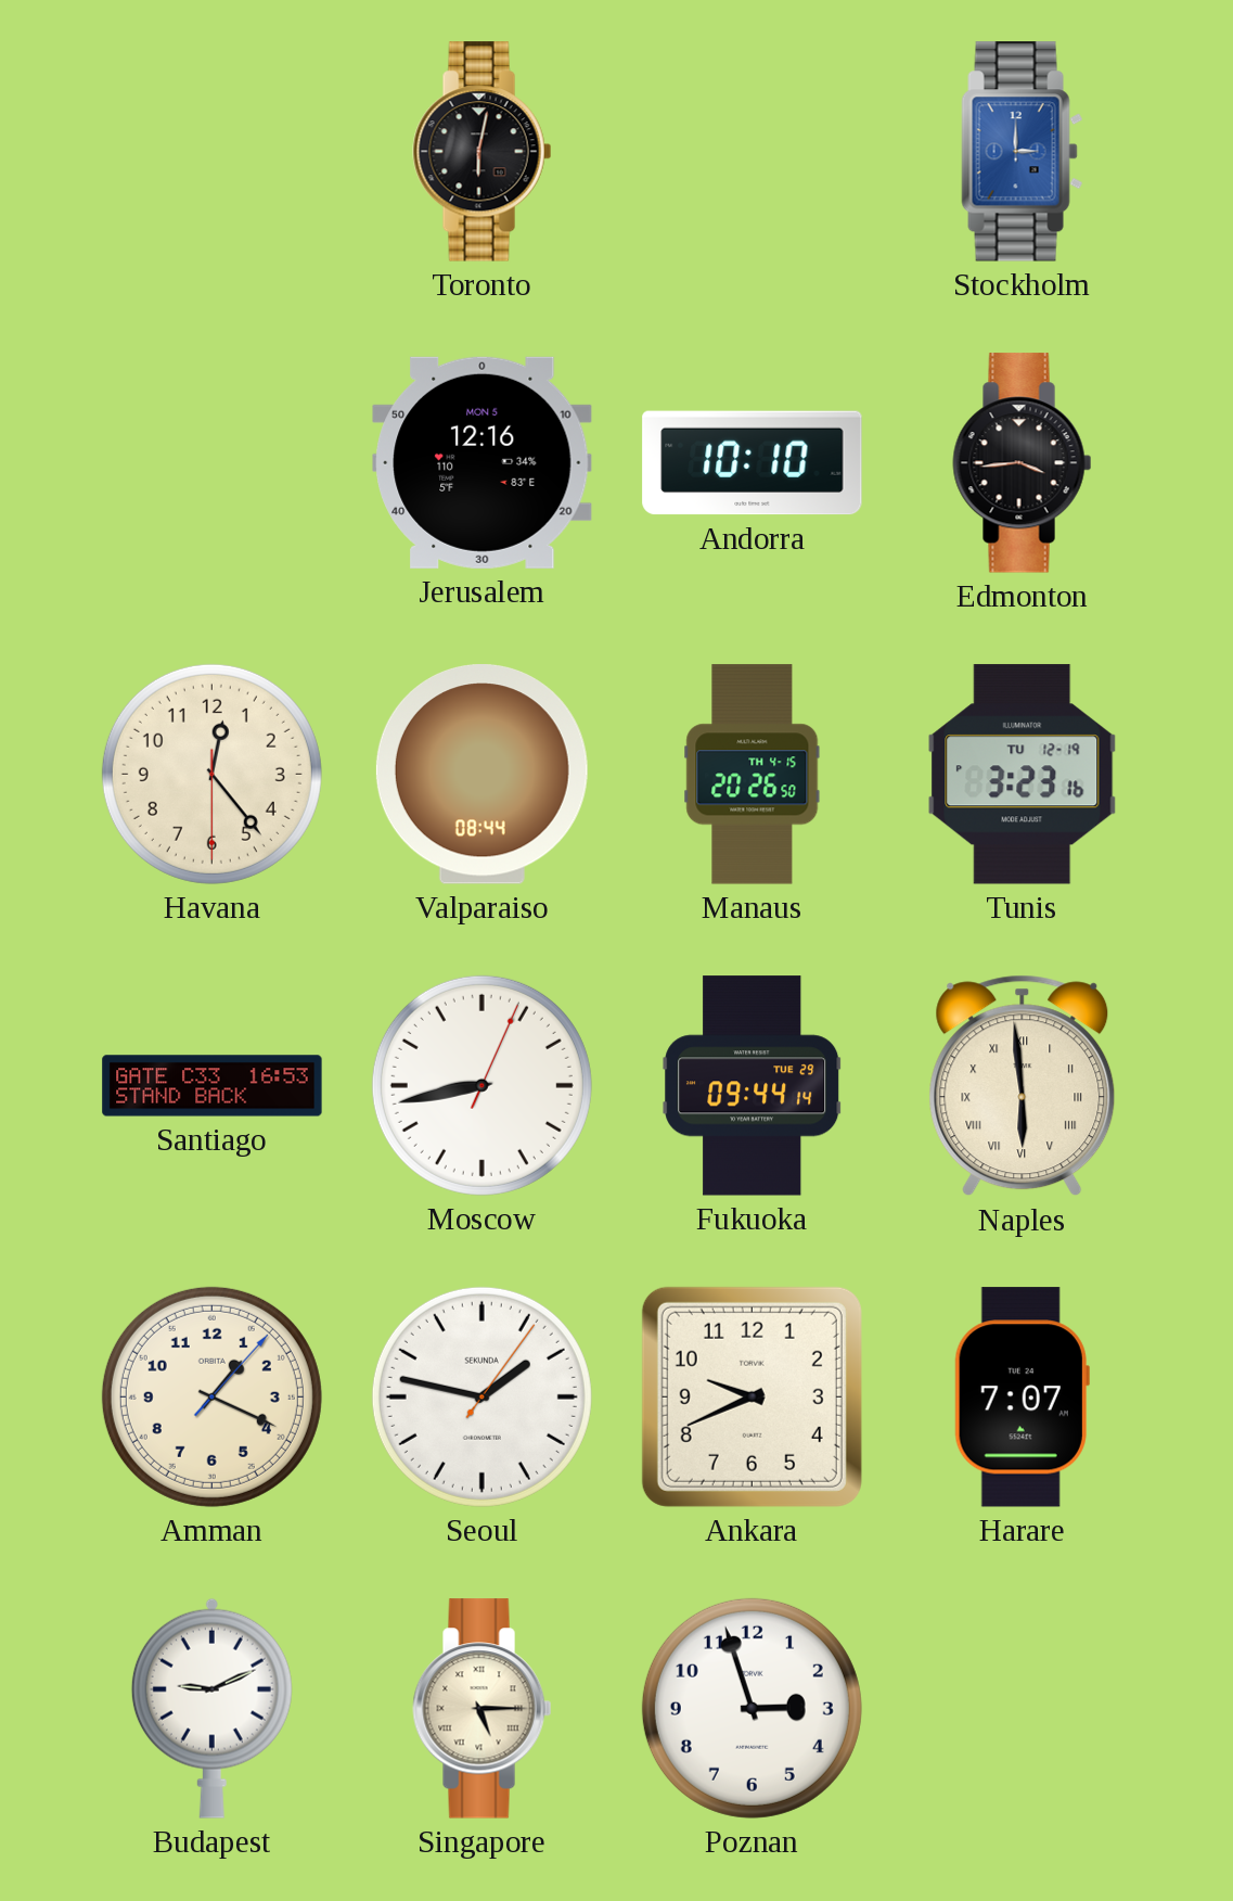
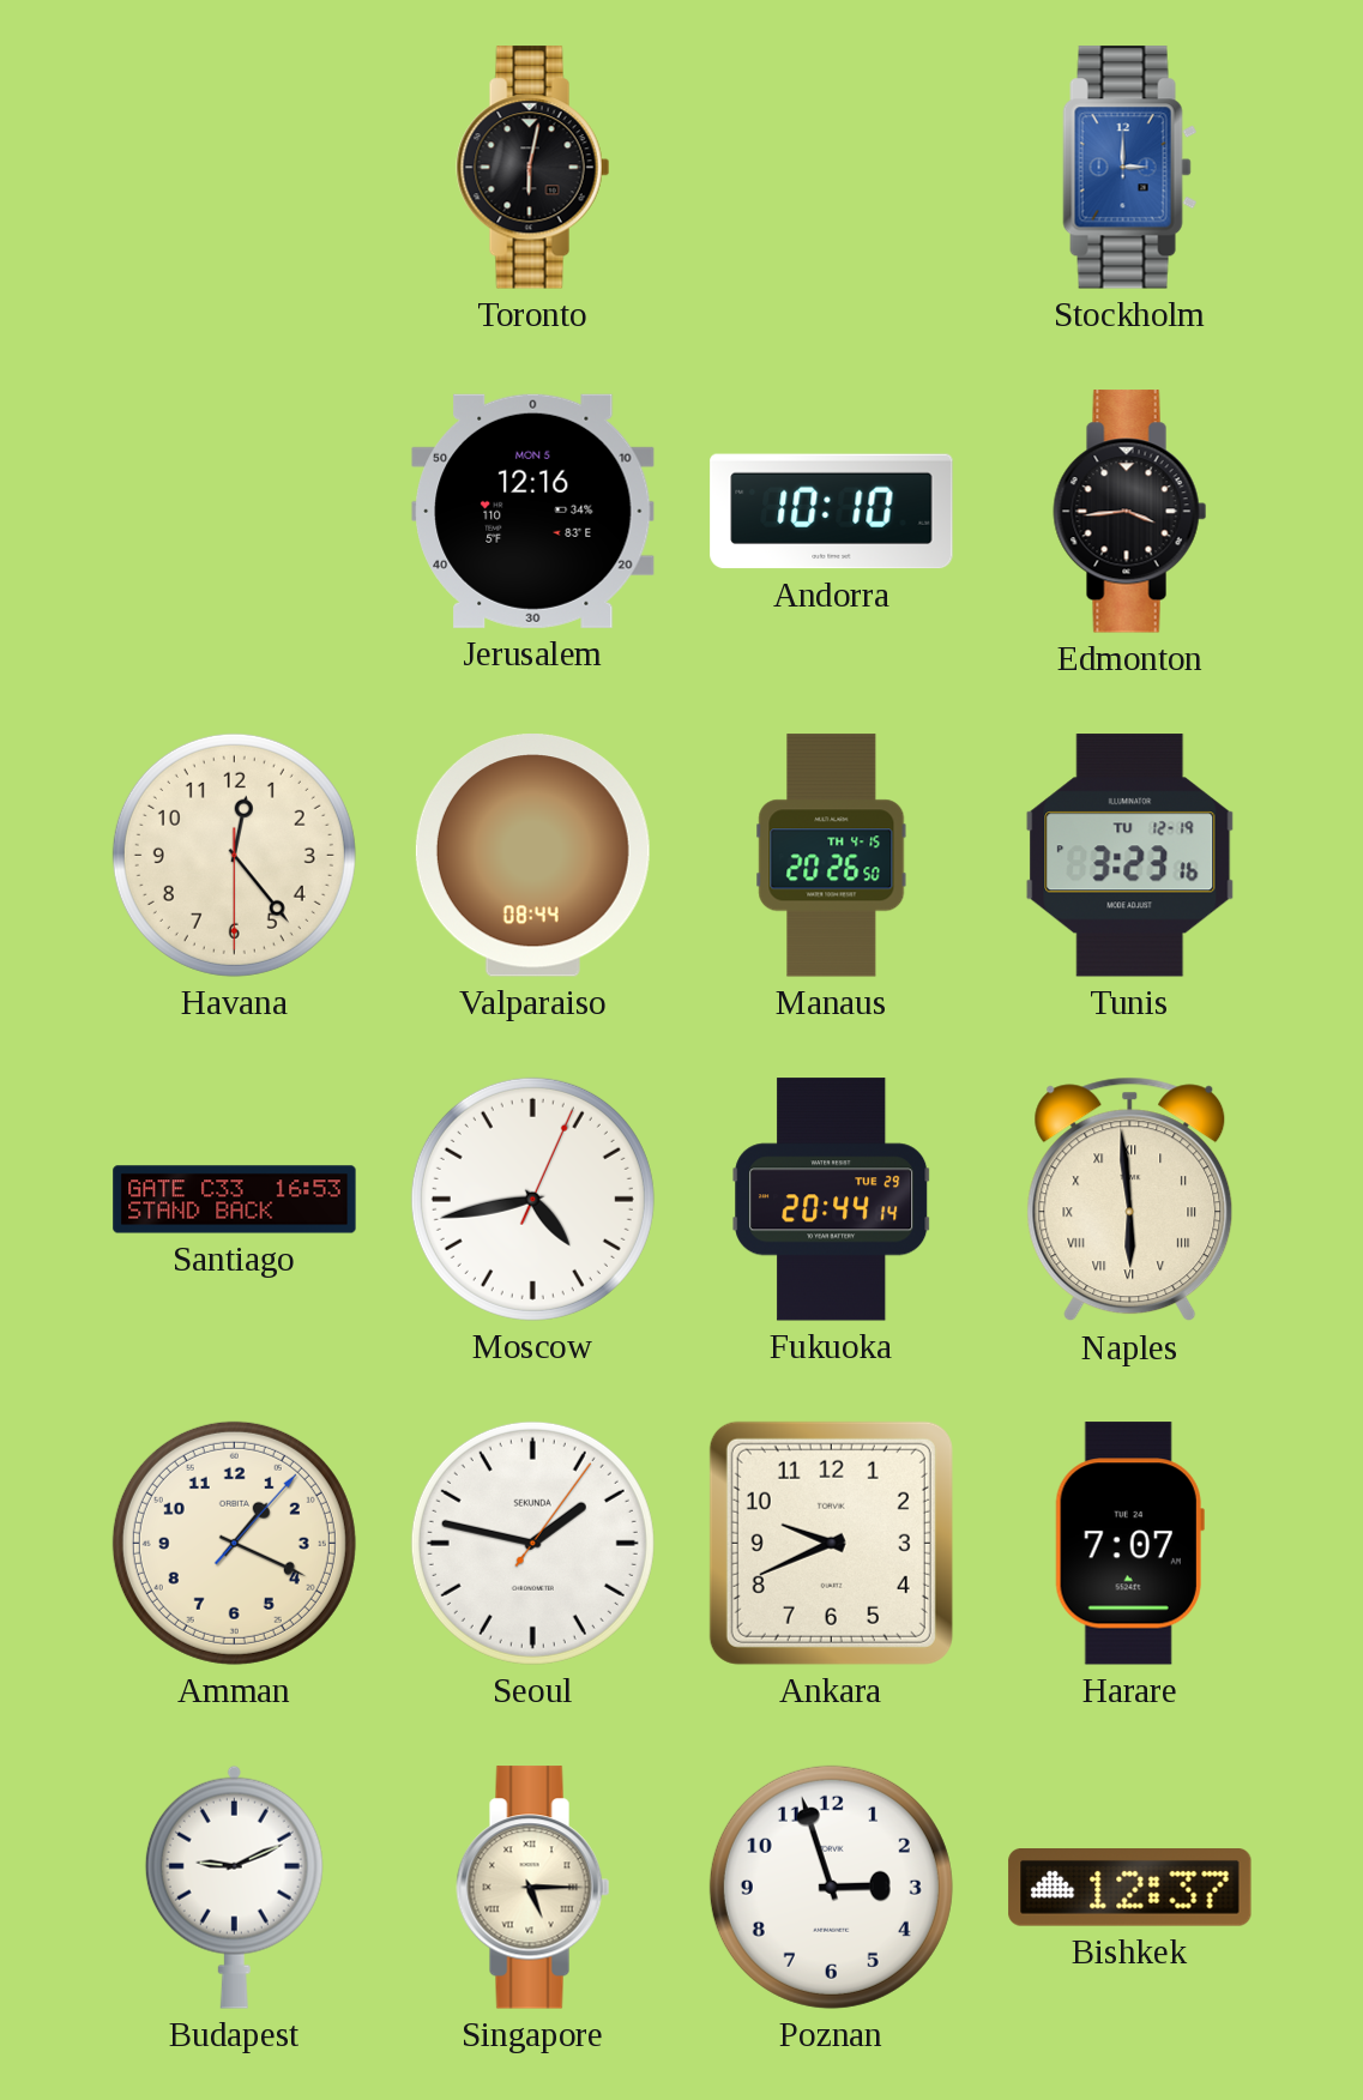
Moscow: 8:43 -> 4:43 (532, 1199)
Fukuoka: 09:44 -> 20:44 (832, 1200)
Bishkek: none -> 12:37 (1130, 1888)
